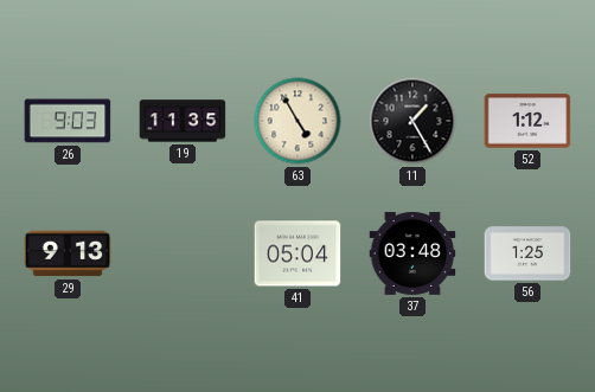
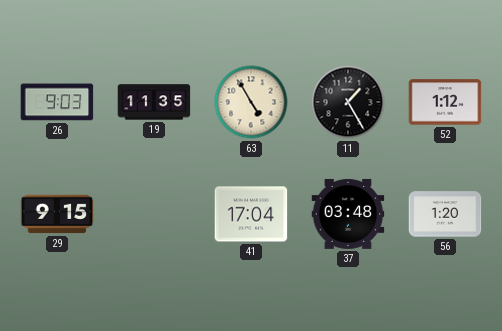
29: 9:13 -> 9:15 (57, 214)
41: 05:04 -> 17:04 (251, 214)
56: 1:25 -> 1:20 (445, 214)
